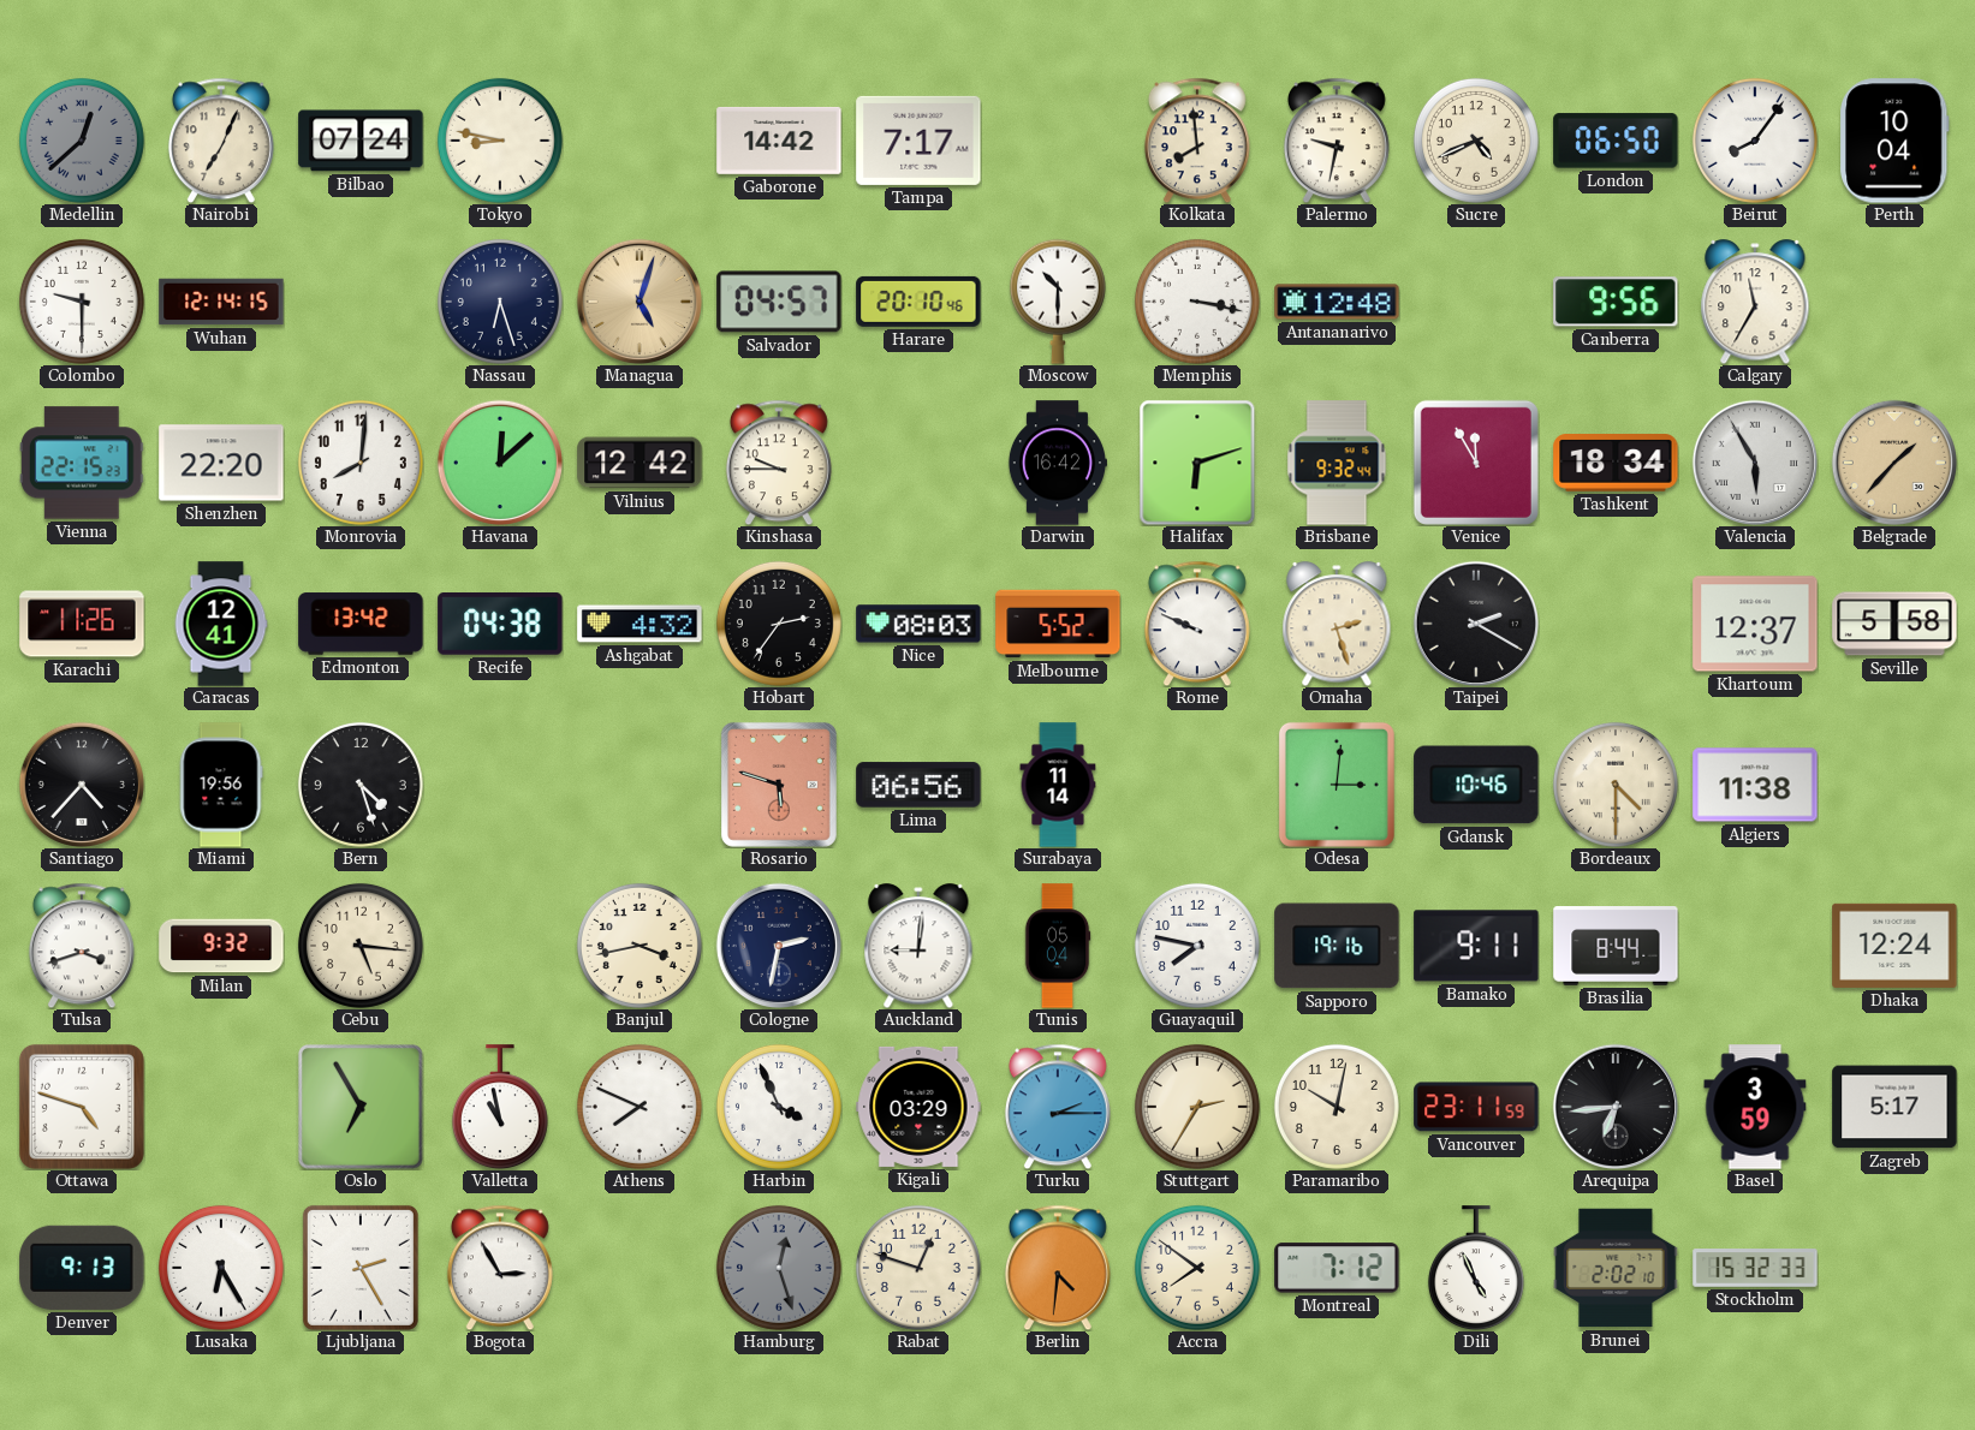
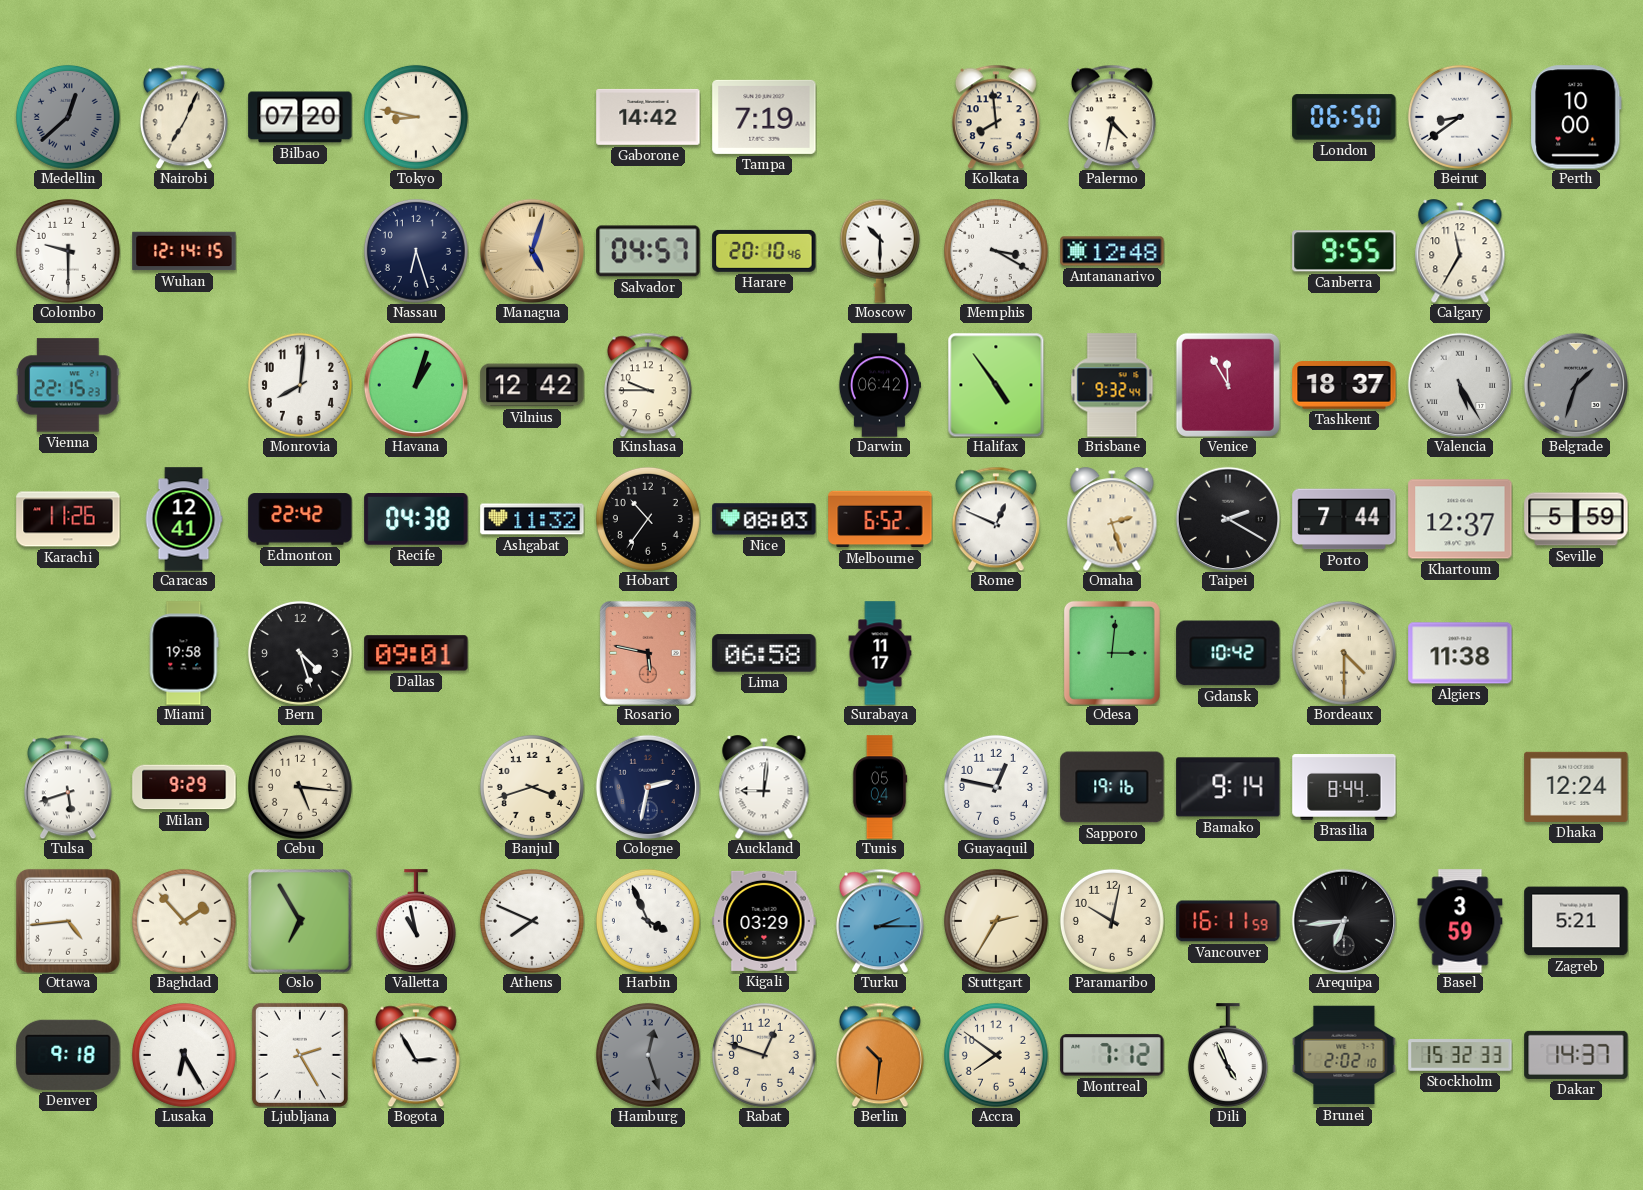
Bilbao: 07:24 -> 07:20 (300, 117)
Tampa: 7:17 -> 7:19 (764, 117)
Palermo: 9:32 -> 4:32 (1112, 117)
Sucre: 4:41 -> none (1476, 141)
Beirut: 8:06 -> 8:39 (1460, 117)
Perth: 10:04 -> 10:00 (1576, 117)
Memphis: 3:17 -> 3:20 (996, 251)
Canberra: 9:56 -> 9:55 (1344, 251)
Shenzhen: 22:20 -> none (221, 463)
Havana: 12:08 -> 1:03 (415, 384)
Darwin: 16:42 -> 06:42 (879, 385)
Halifax: 6:12 -> 4:54 (996, 385)
Tashkent: 18:34 -> 18:37 (1344, 385)
Valencia: 5:55 -> 5:25 (1459, 384)
Belgrade: 1:37 -> 1:33 (1575, 384)
Belgrade dial: champagne -> grey (1575, 384)
Edmonton: 13:42 -> 22:42 (300, 519)
Ashgabat: 4:32 -> 11:32 (532, 519)
Hobart: 2:36 -> 10:36 (648, 519)
Melbourne: 5:52 -> 6:52 (880, 519)
Rome: 9:49 -> 12:49 (996, 519)
Porto: none -> 7:44 (1344, 519)
Seville: 5:58 -> 5:59 (1576, 519)
Santiago: 4:37 -> none (81, 783)
Miami: 19:56 -> 19:58 (184, 653)
Dallas: none -> 09:01 (416, 653)
Rosario: 5:48 -> 5:47 (648, 653)
Lima: 06:56 -> 06:58 (764, 653)
Surabaya: 11:14 -> 11:17 (880, 653)
Gdansk: 10:46 -> 10:42 (1228, 653)
Tulsa: 3:42 -> 5:42 (68, 787)
Milan: 9:32 -> 9:29 (184, 787)
Banjul: 3:43 -> 3:42 (532, 787)
Guayaquil: 7:47 -> 12:47 (996, 787)
Bamako: 9:11 -> 9:14 (1228, 787)
Ottawa: 4:48 -> 4:44 (68, 921)
Baghdad: none -> 1:53 (184, 921)
Vancouver: 23:11 -> 16:11 (1228, 921)
Zagreb: 5:17 -> 5:21 (1576, 921)
Denver: 9:13 -> 9:18 (68, 1055)
Berlin: 4:31 -> 10:31 (880, 1055)
Dakar: none -> 14:37 (1576, 1055)
